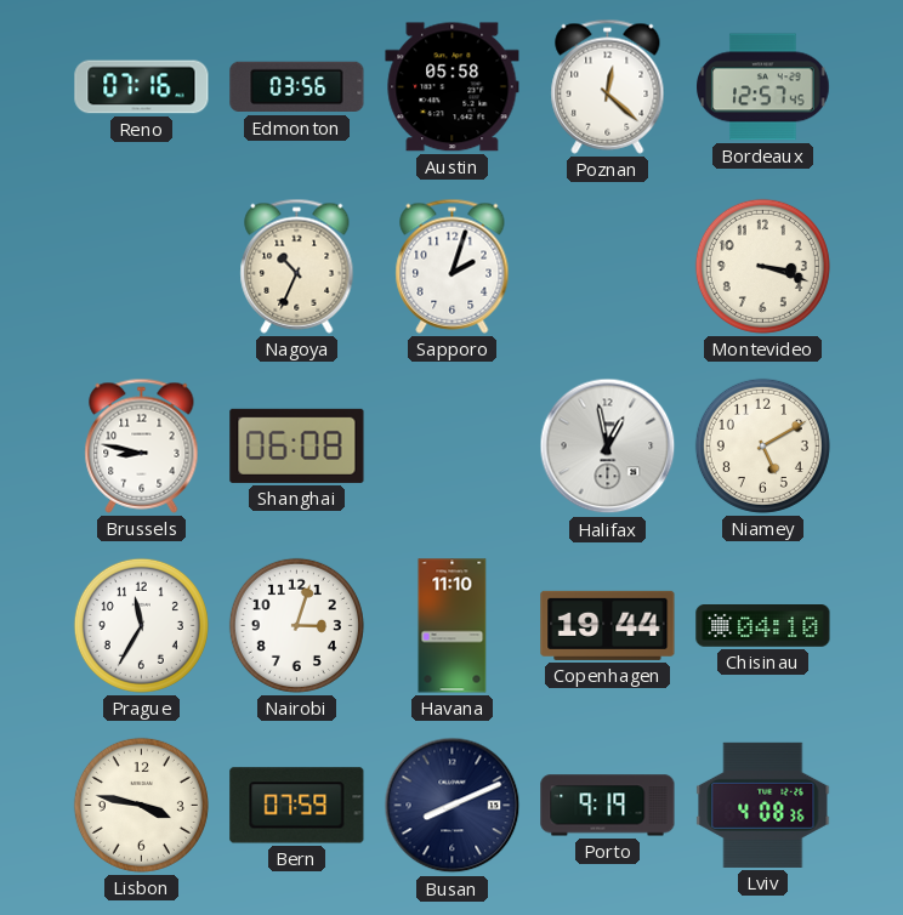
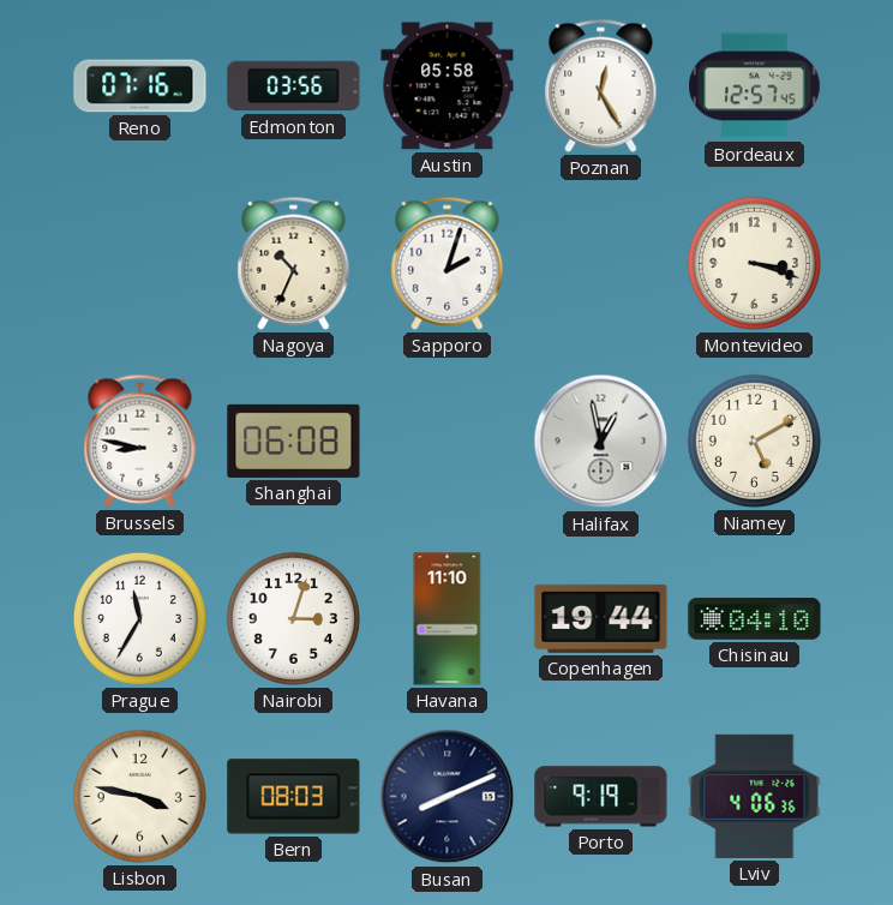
Poznan: 12:22 -> 12:25 (601, 85)
Bern: 07:59 -> 08:03 (294, 797)
Lviv: 4:08 -> 4:06 (755, 796)
